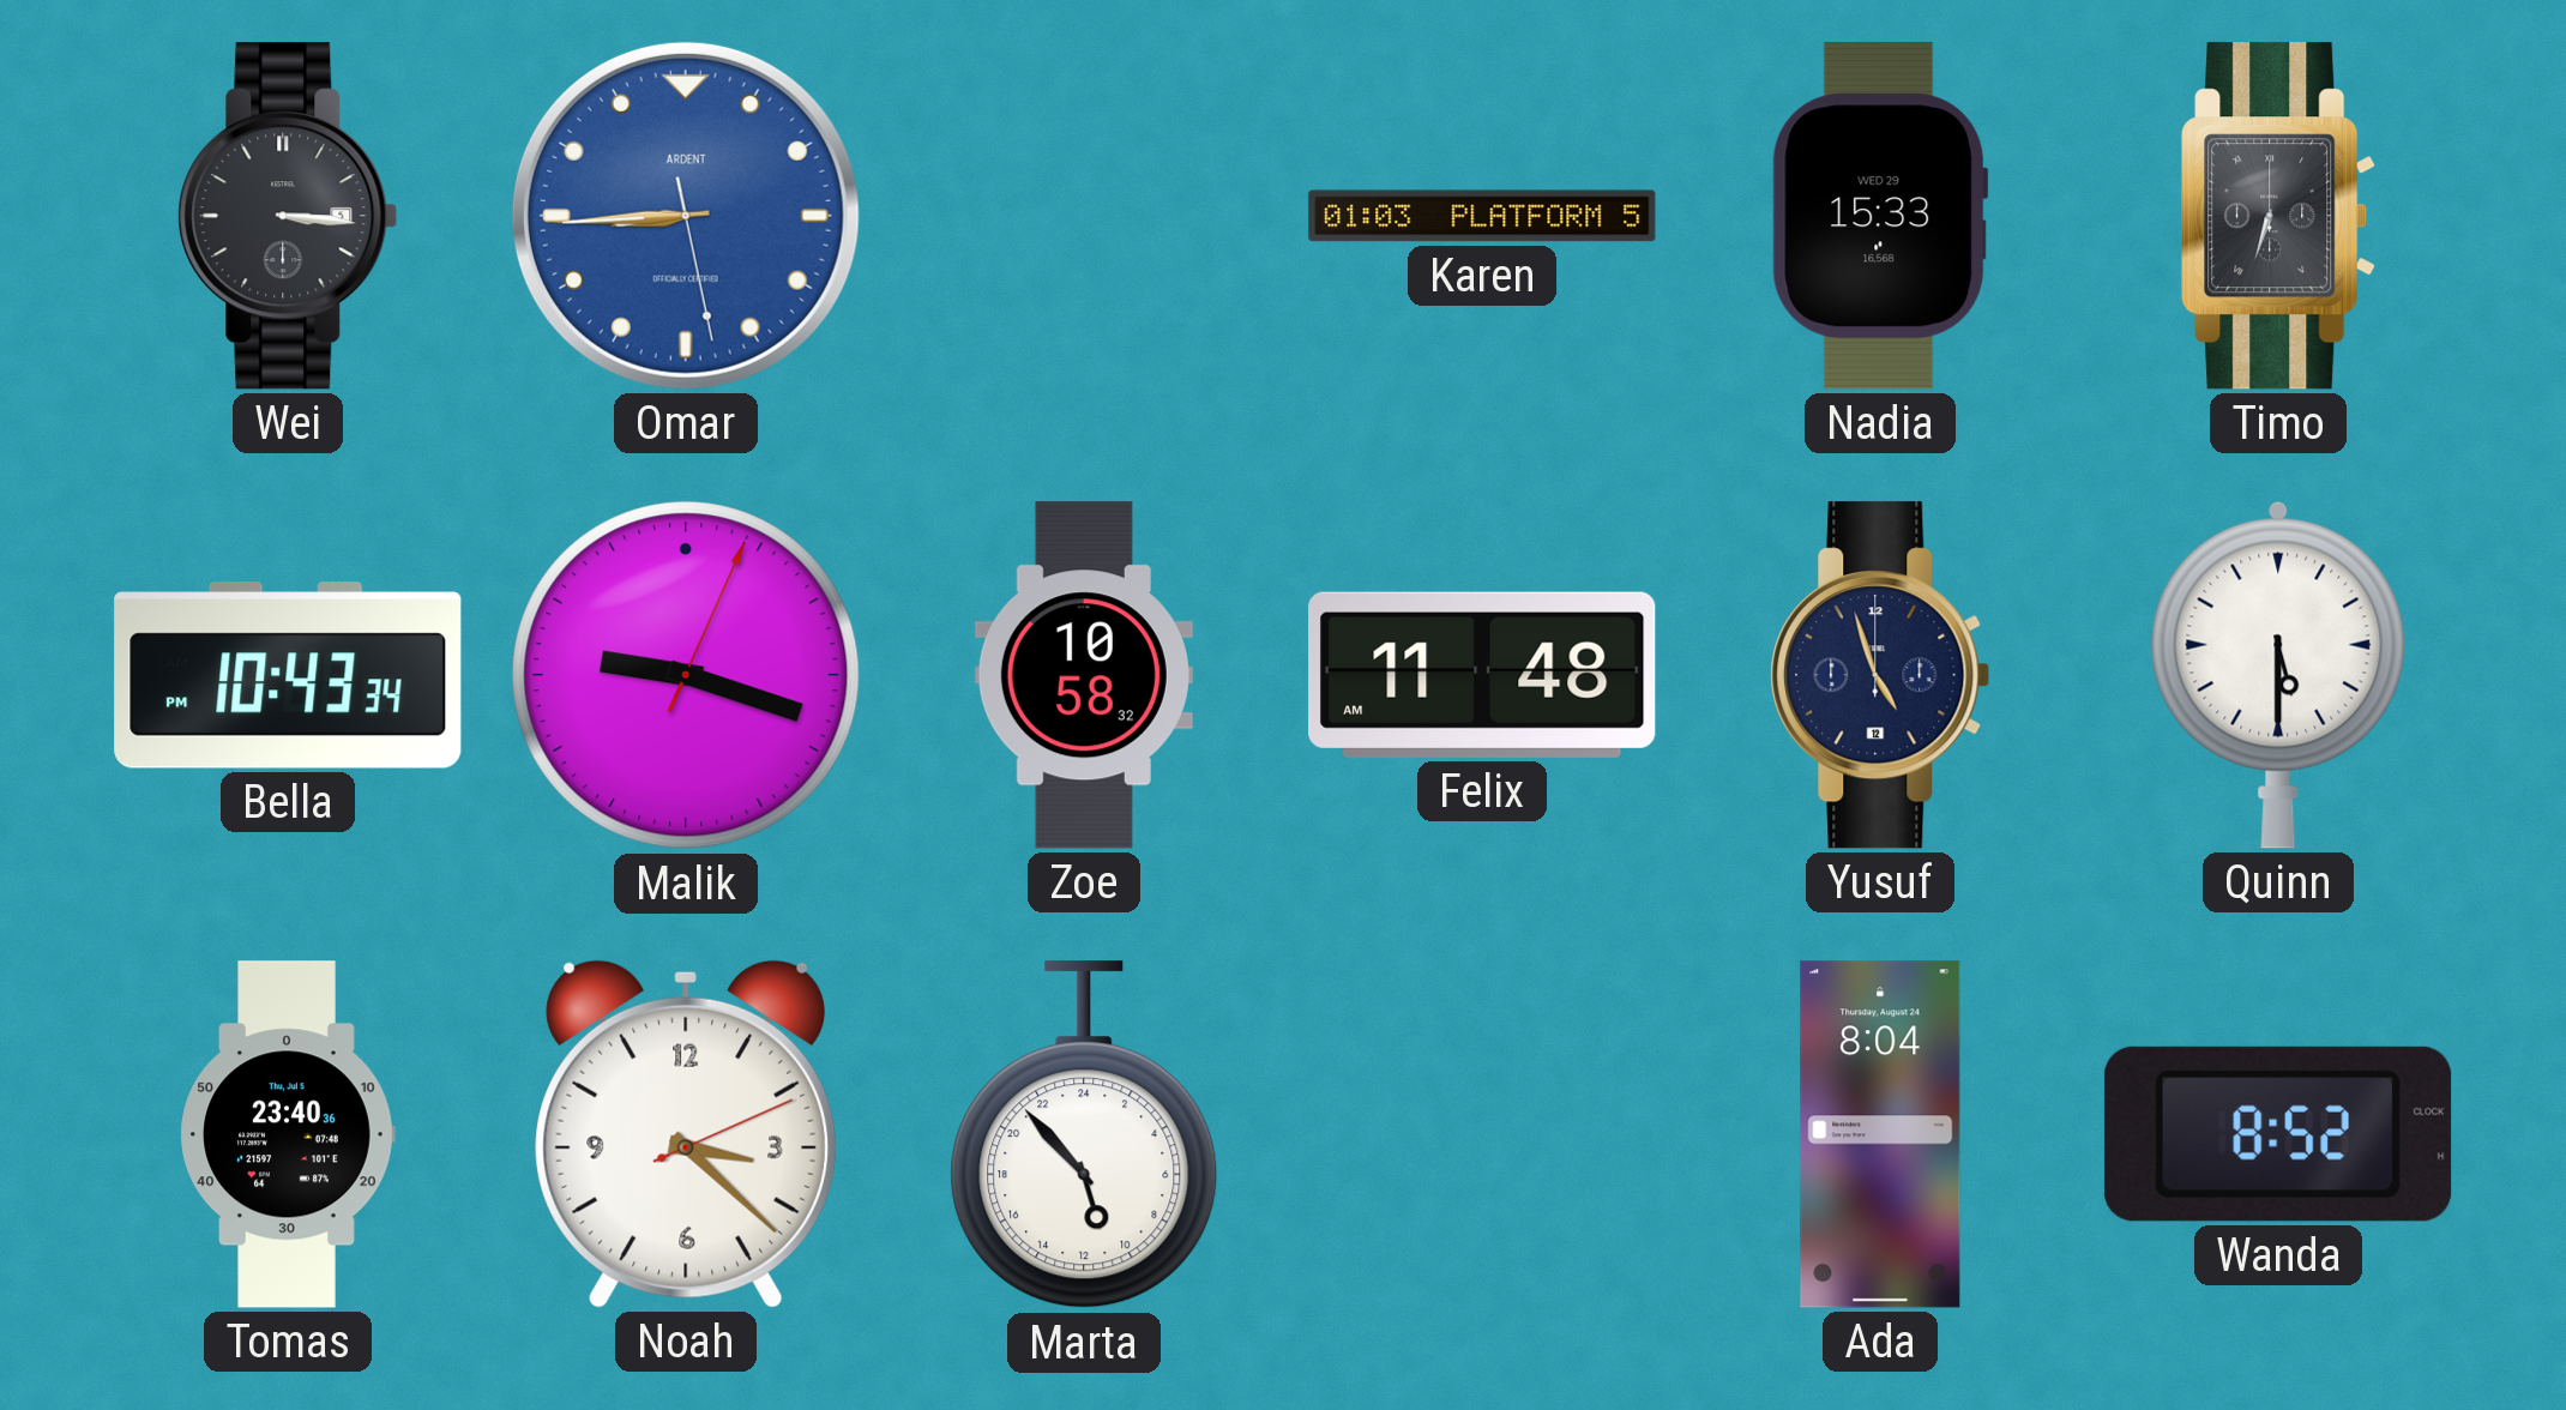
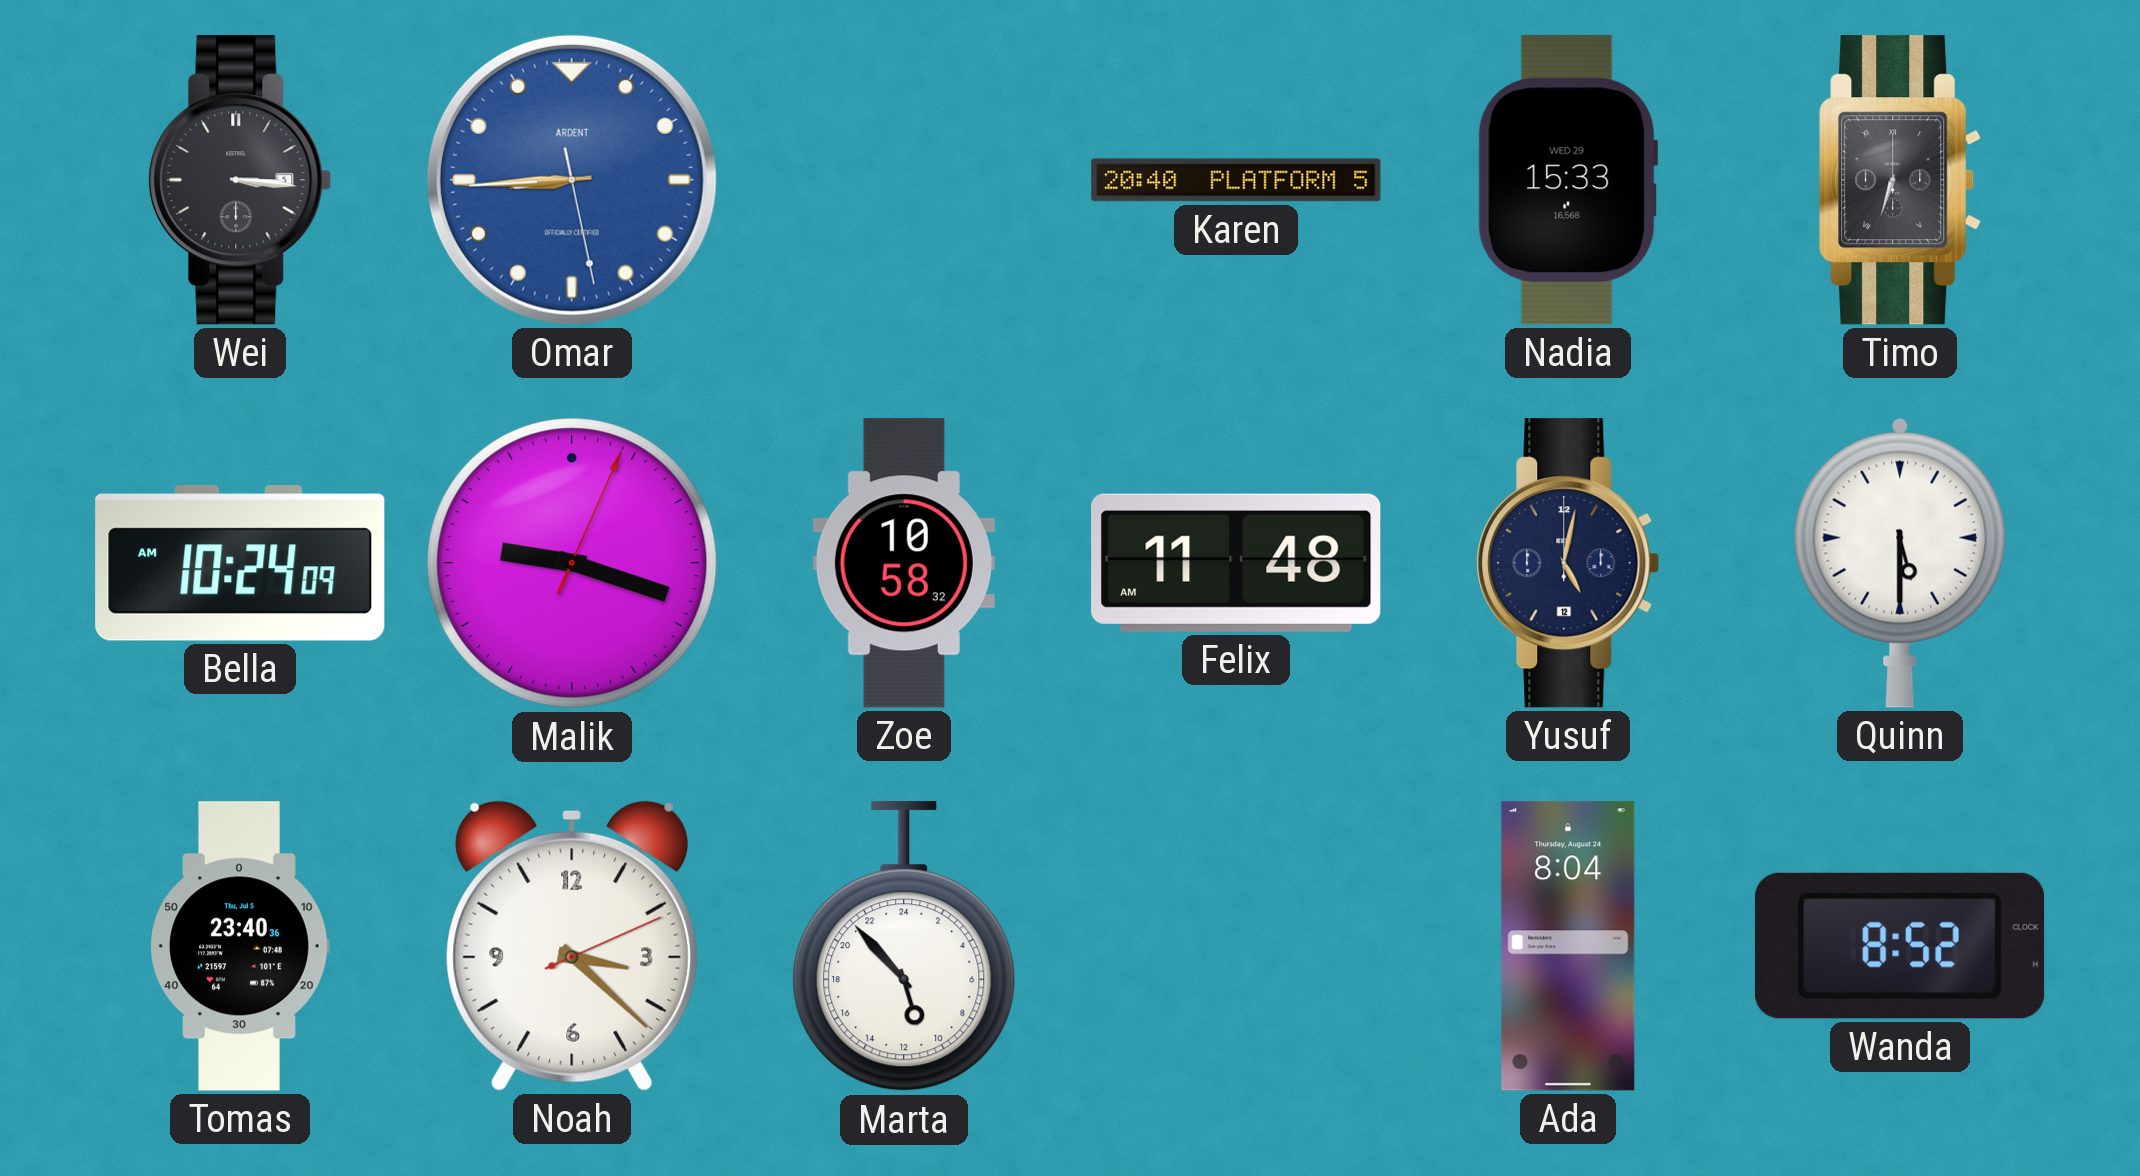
Karen: 01:03 -> 20:40 (1236, 180)
Bella: 10:43 -> 10:24 (240, 563)
Yusuf: 4:57 -> 5:02 (1568, 563)
